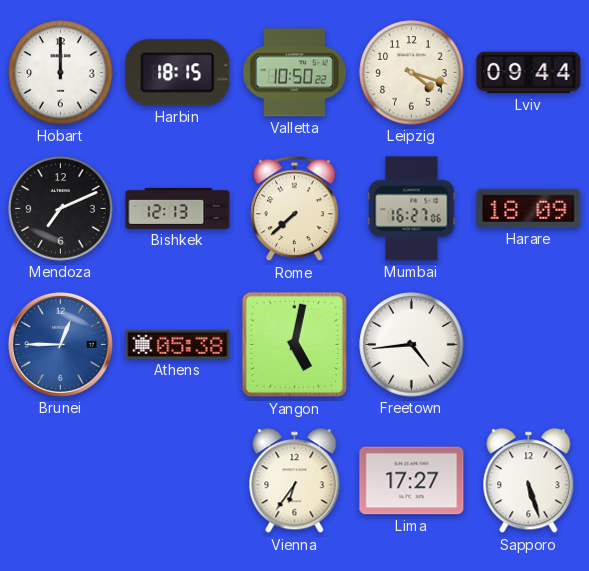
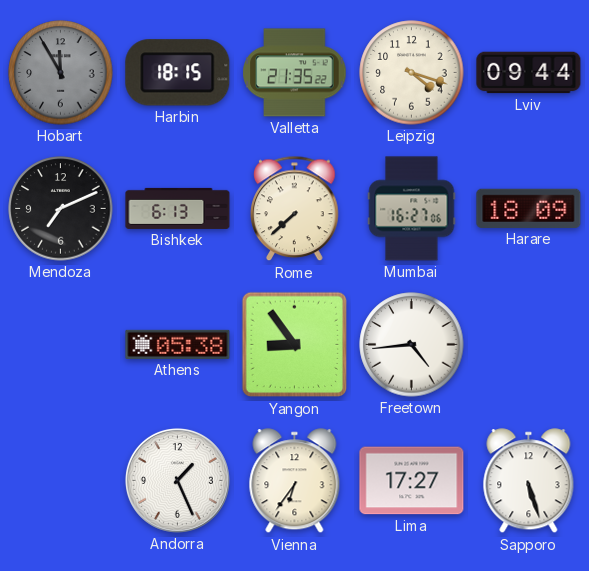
Hobart: 12:00 -> 11:55 (61, 73)
Hobart dial: white -> grey (61, 73)
Valletta: 10:50 -> 21:35 (295, 73)
Bishkek: 12:13 -> 6:13 (178, 208)
Brunei: 12:45 -> none (60, 344)
Yangon: 5:02 -> 8:54 (295, 345)
Andorra: none -> 1:26 (177, 480)
